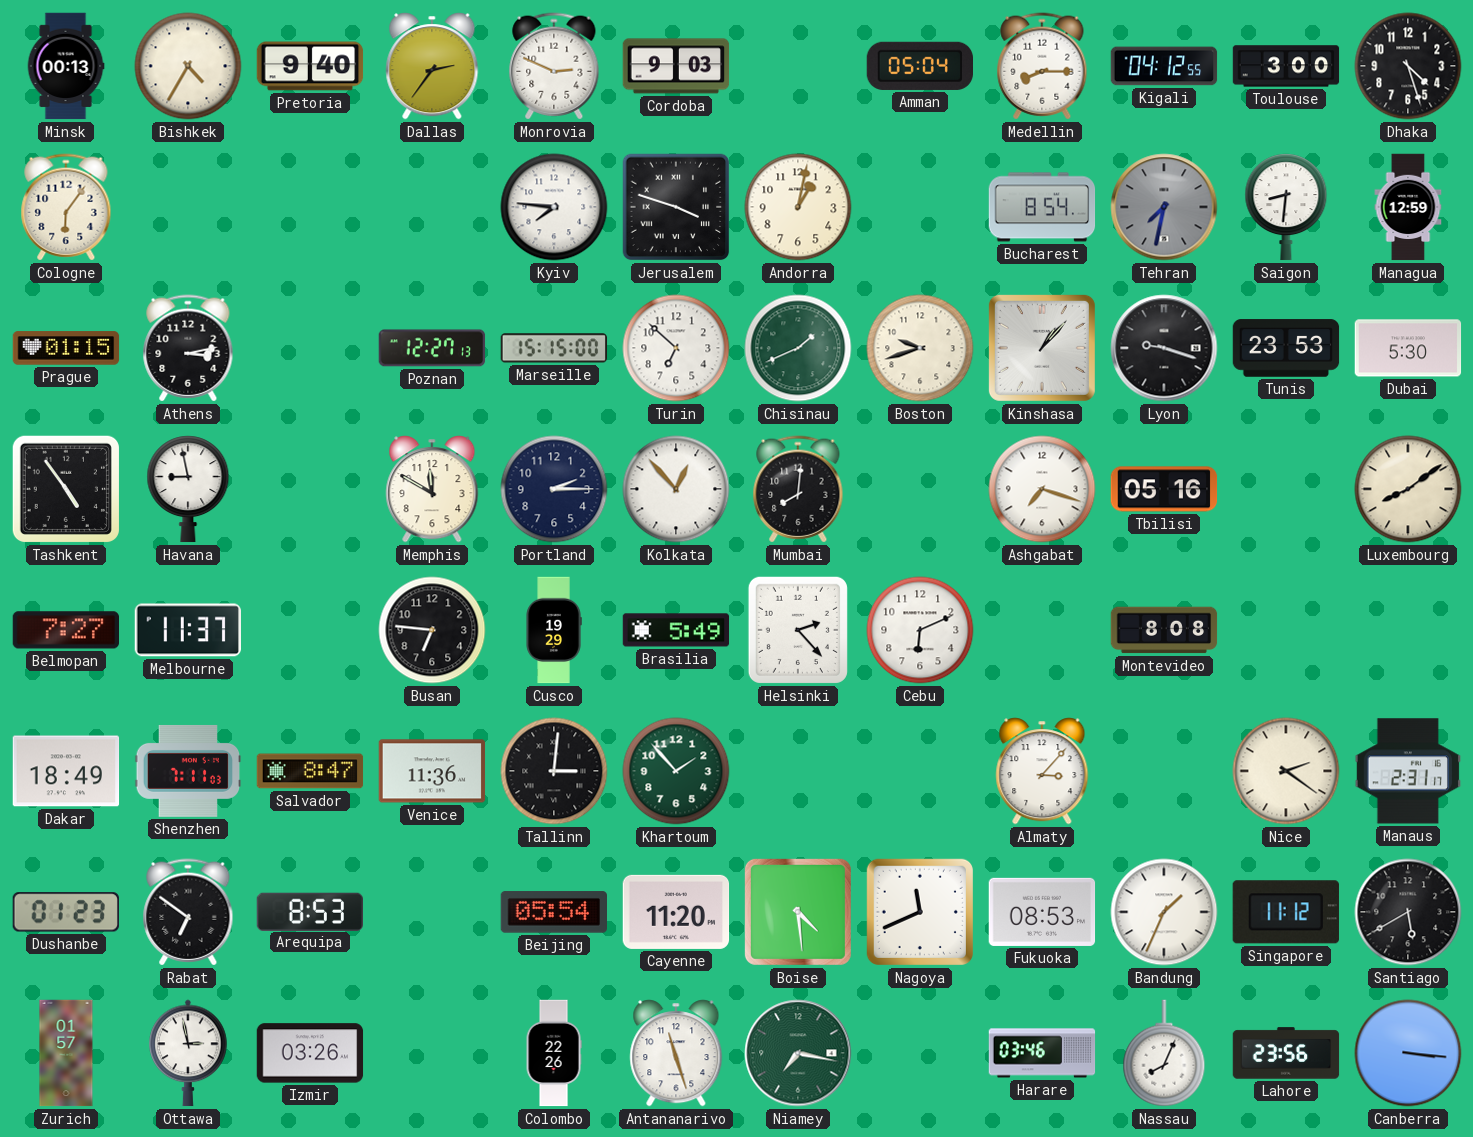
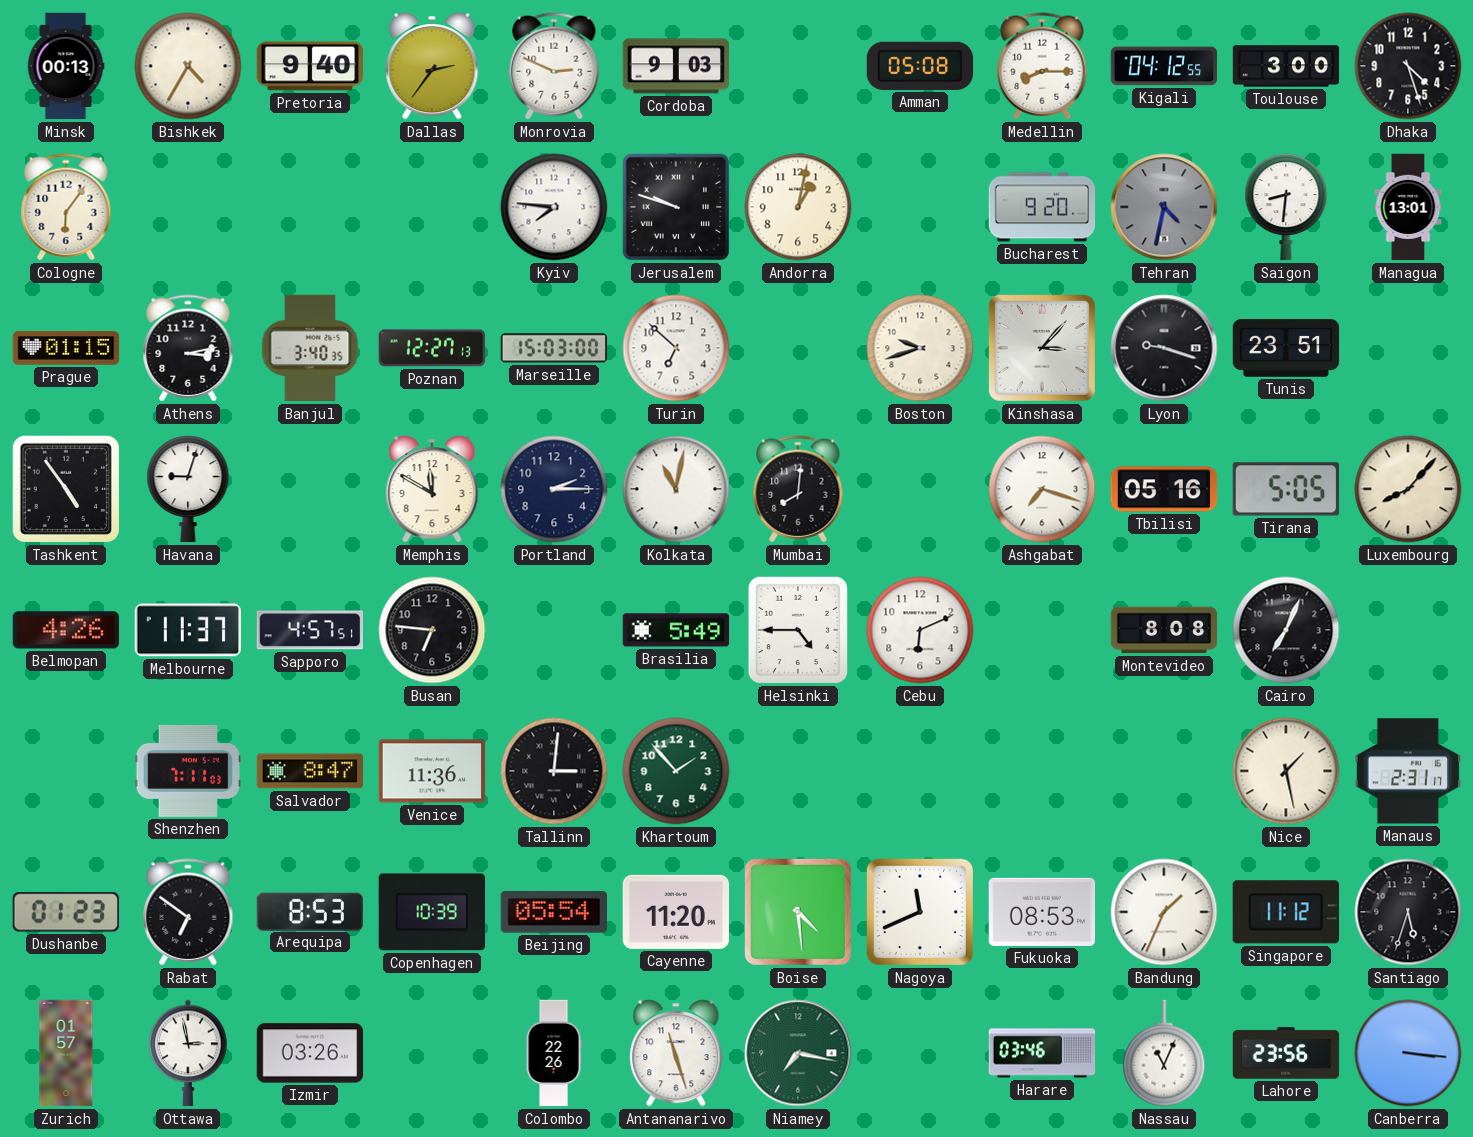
Amman: 05:04 -> 05:08 (919, 66)
Jerusalem: 3:48 -> 9:48 (676, 207)
Bucharest: 8:54 -> 9:20 (1042, 207)
Tehran: 7:32 -> 4:32 (1164, 207)
Managua: 12:59 -> 13:01 (1408, 207)
Banjul: none -> 3:40 (310, 348)
Marseille: 15:15 -> 15:03 (554, 348)
Chisinau: 1:41 -> none (798, 348)
Kinshasa: 1:07 -> 3:07 (1042, 348)
Tunis: 23:53 -> 23:51 (1286, 348)
Dubai: 5:30 -> none (1408, 348)
Havana: 8:58 -> 9:03 (188, 489)
Kolkata: 12:53 -> 11:02 (676, 489)
Tirana: none -> 5:05 (1285, 489)
Luxembourg: 8:09 -> 8:07 (1408, 489)
Belmopan: 7:27 -> 4:26 (66, 630)
Sapporo: none -> 4:57 (309, 630)
Cusco: 19:29 -> none (554, 630)
Helsinki: 2:23 -> 4:45 (798, 630)
Cairo: none -> 7:04 (1286, 630)
Dakar: 18:49 -> none (66, 771)
Almaty: 3:07 -> none (1042, 771)
Nice: 2:21 -> 1:28 (1286, 771)
Copenhagen: none -> 10:39 (431, 912)
Santiago: 5:40 -> 5:33 (1408, 912)
Nassau: 8:04 -> 11:04 (1164, 1053)
